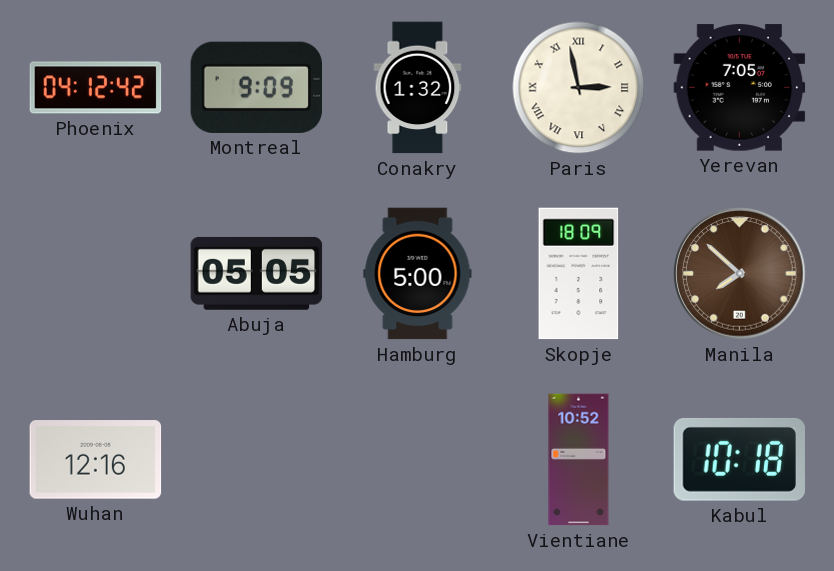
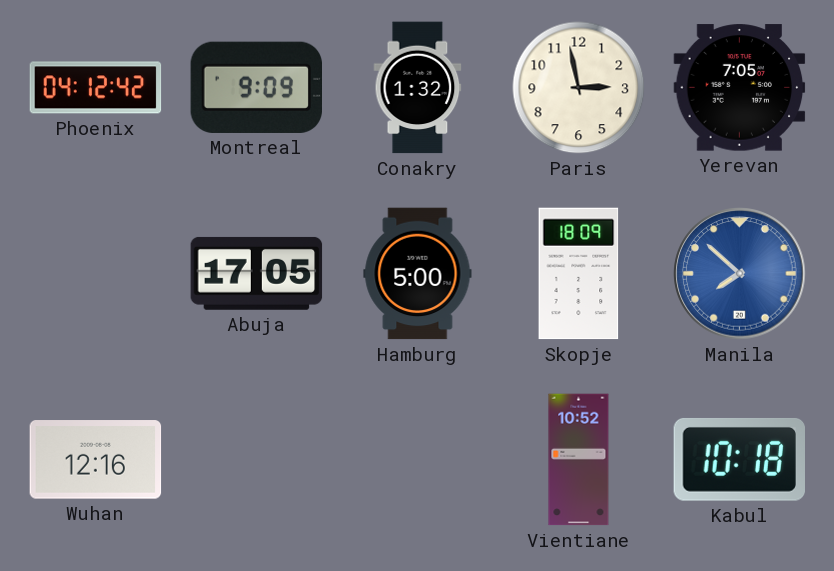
Paris numerals: Roman -> Arabic (579, 88)
Abuja: 05:05 -> 17:05 (257, 273)
Manila dial: brown -> blue (740, 274)
